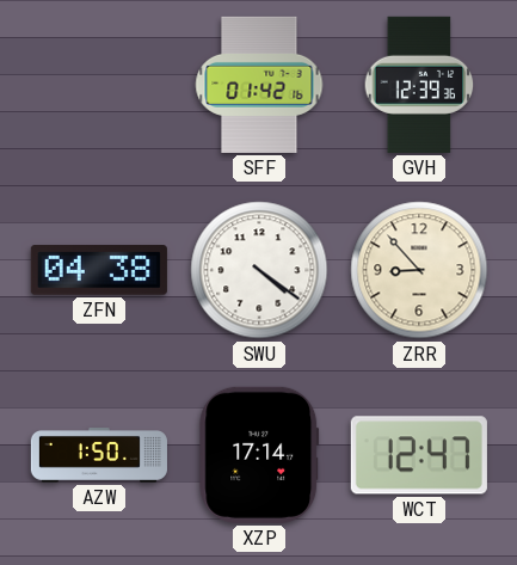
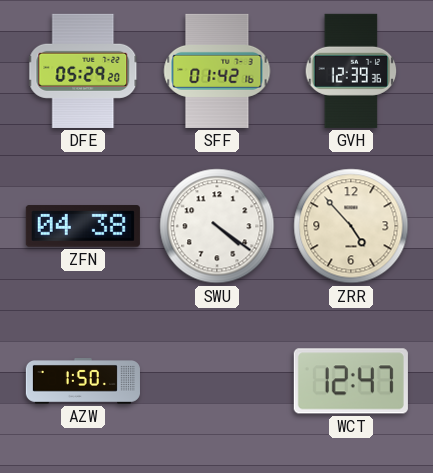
DFE: none -> 05:29 (84, 71)
ZRR: 8:53 -> 4:53 (351, 226)
XZP: 17:14 -> none (259, 455)
